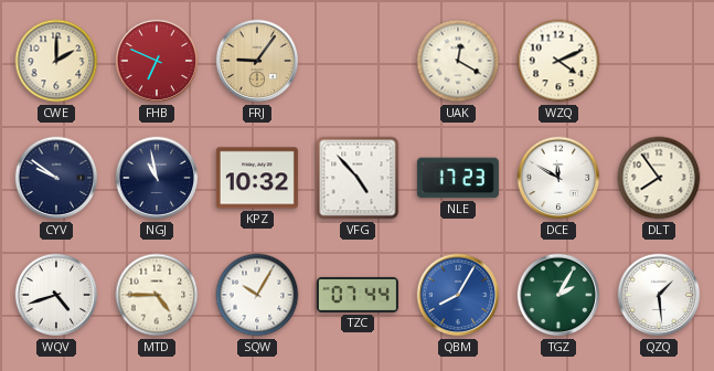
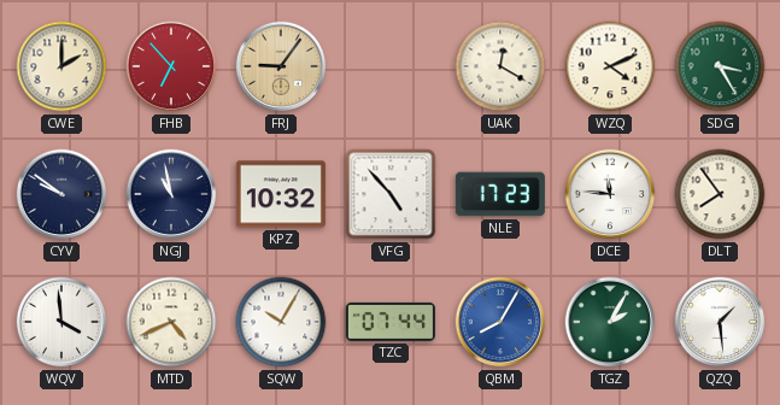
FHB: 6:49 -> 6:53 (171, 66)
SDG: none -> 3:25 (720, 66)
DCE: 11:50 -> 11:46 (610, 194)
WQV: 4:42 -> 3:59 (61, 322)
MTD: 4:45 -> 4:41 (171, 322)
